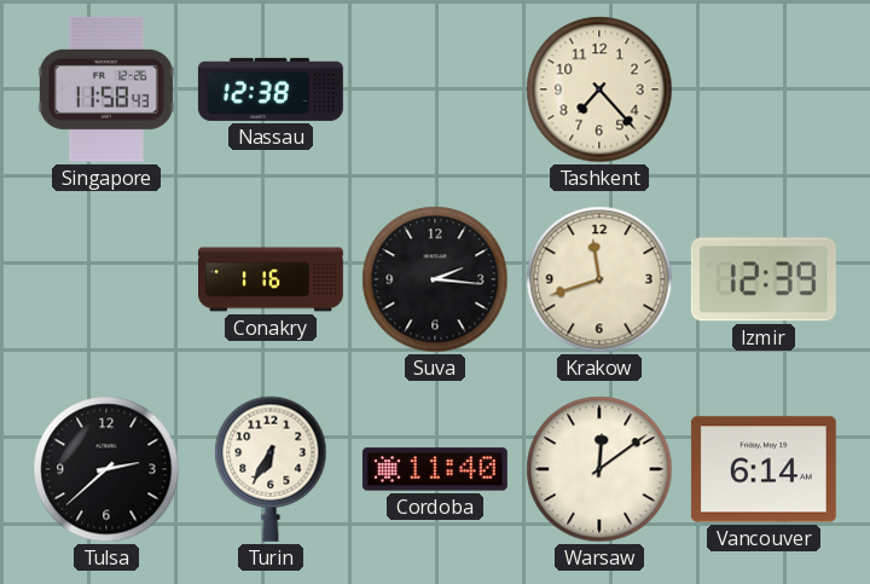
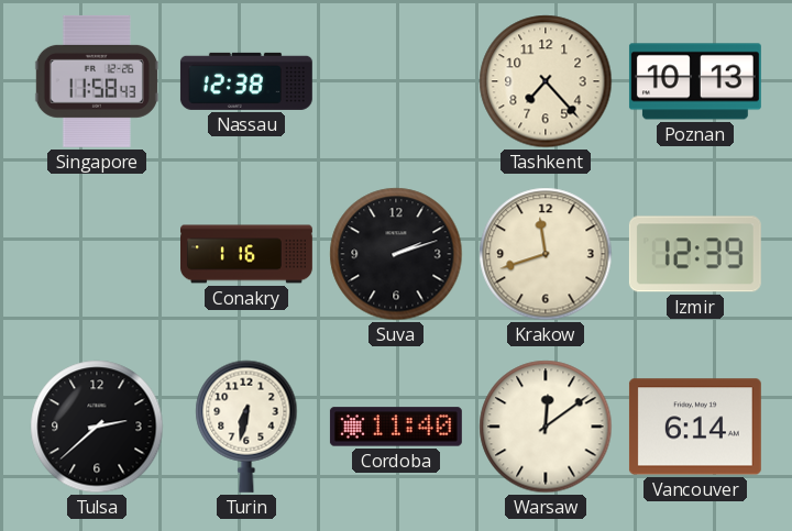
Poznan: none -> 10:13 (695, 81)
Suva: 2:16 -> 2:12 (396, 254)
Turin: 6:35 -> 6:32 (246, 427)
